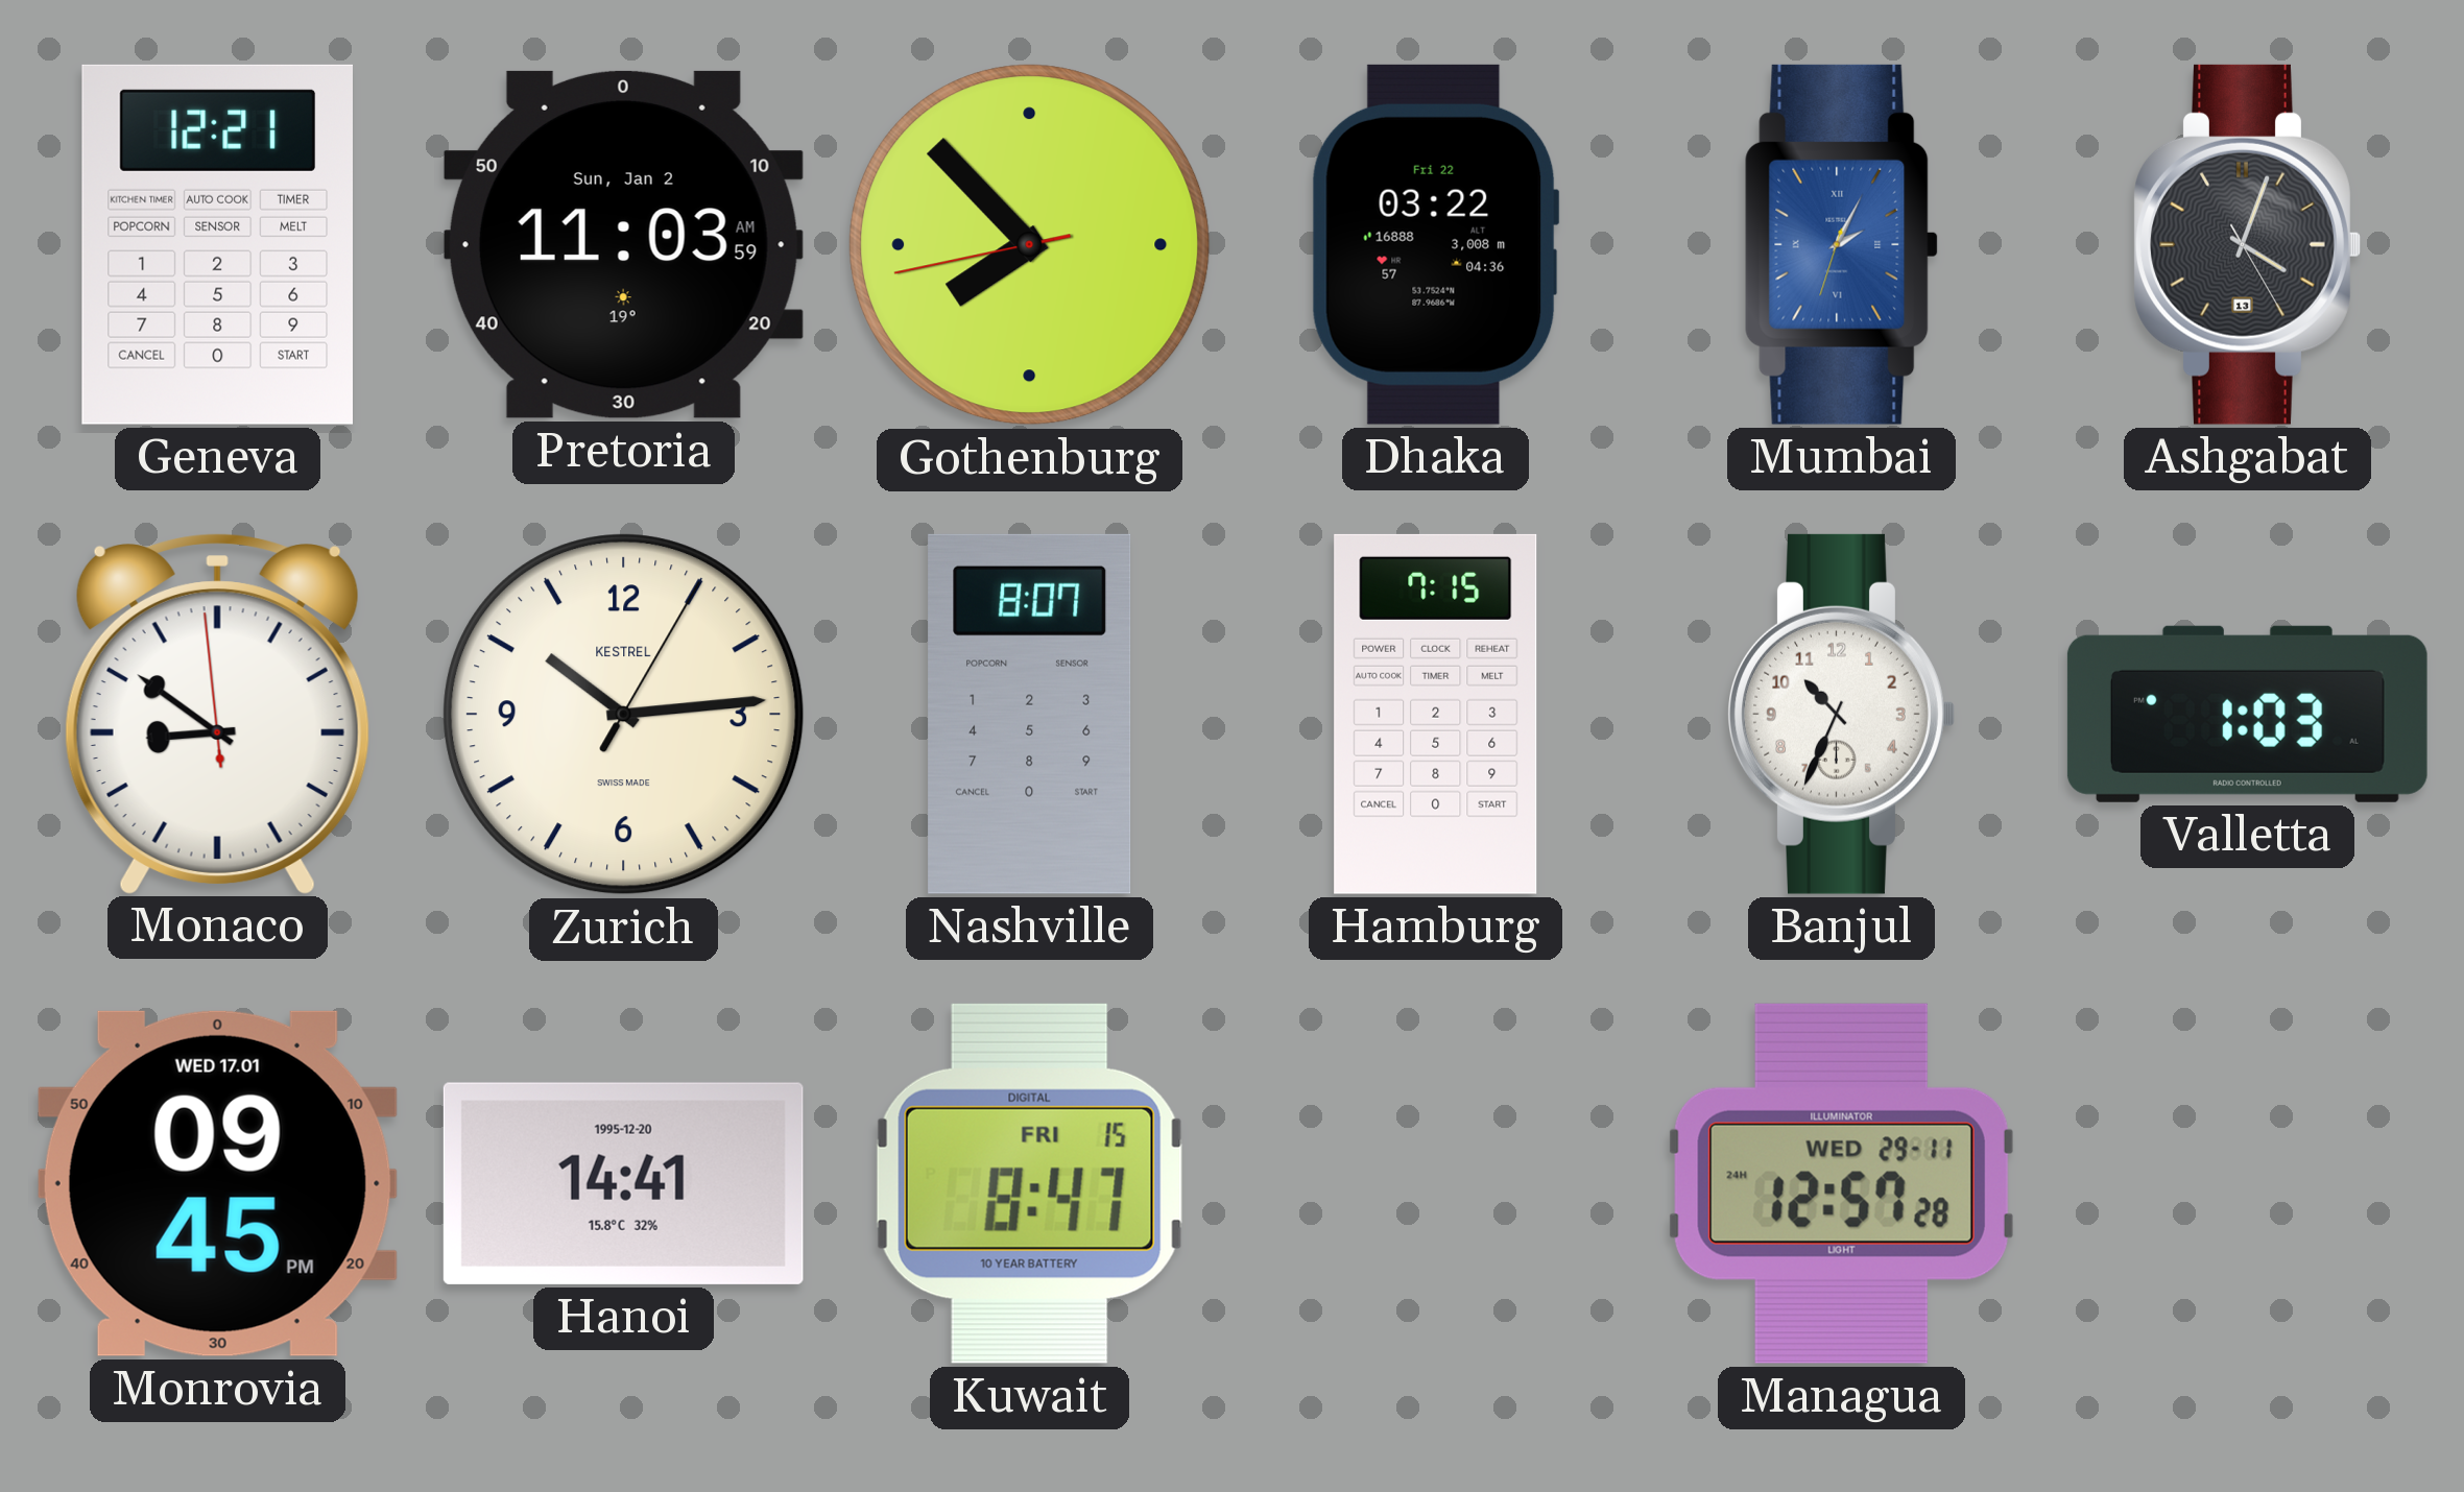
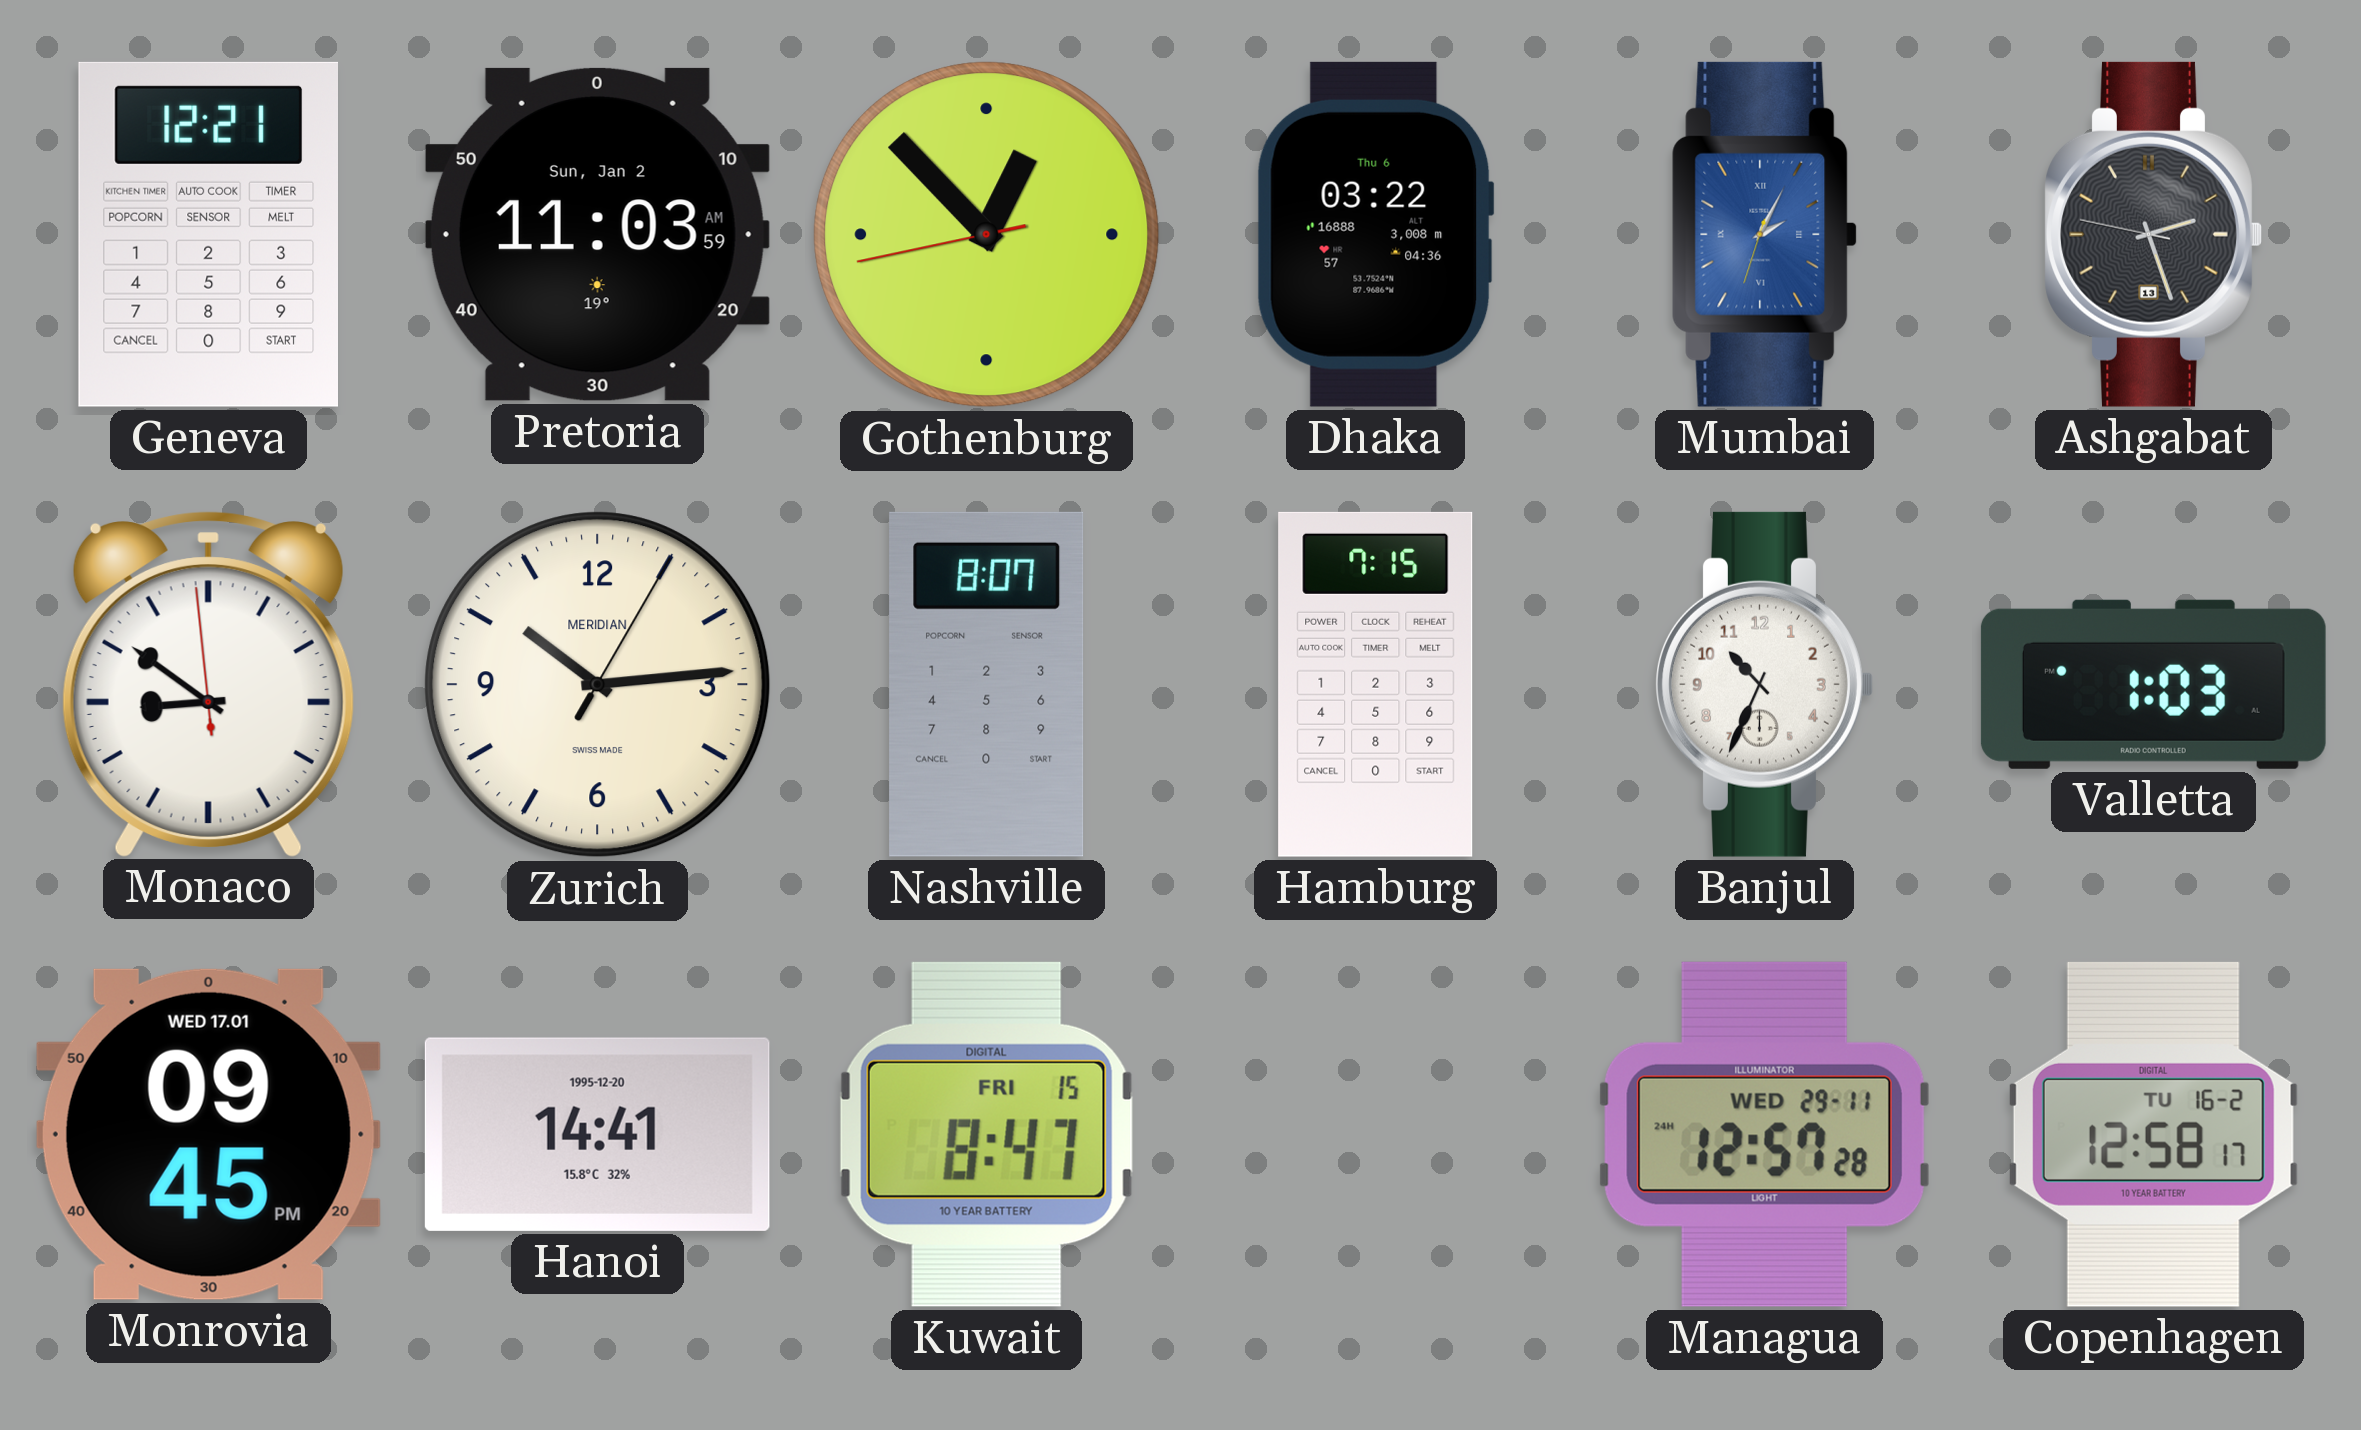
Gothenburg: 7:52 -> 12:52 (987, 235)
Dhaka date: Fri 22 -> Thu 6 (1375, 234)
Ashgabat: 4:03 -> 2:26 (2153, 234)
Zurich brand: KESTREL -> MERIDIAN (598, 685)
Copenhagen: none -> 12:58 (2153, 1134)
